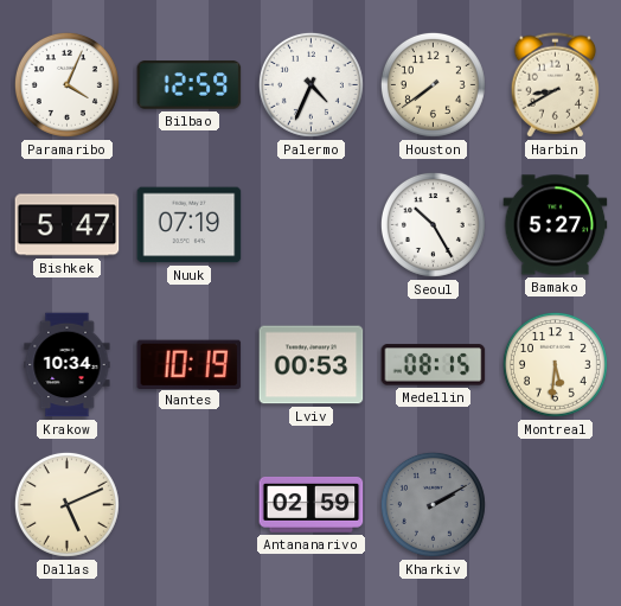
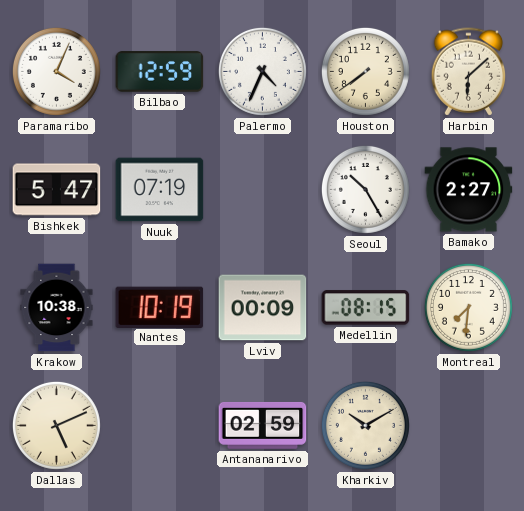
Harbin: 8:40 -> 6:08 (469, 72)
Bamako: 5:27 -> 2:27 (469, 190)
Krakow: 10:34 -> 10:38 (57, 308)
Lviv: 00:53 -> 00:09 (263, 308)
Montreal: 5:31 -> 7:31 (468, 307)
Kharkiv: 2:10 -> 10:10 (365, 425)
Kharkiv dial: grey -> cream (365, 425)
